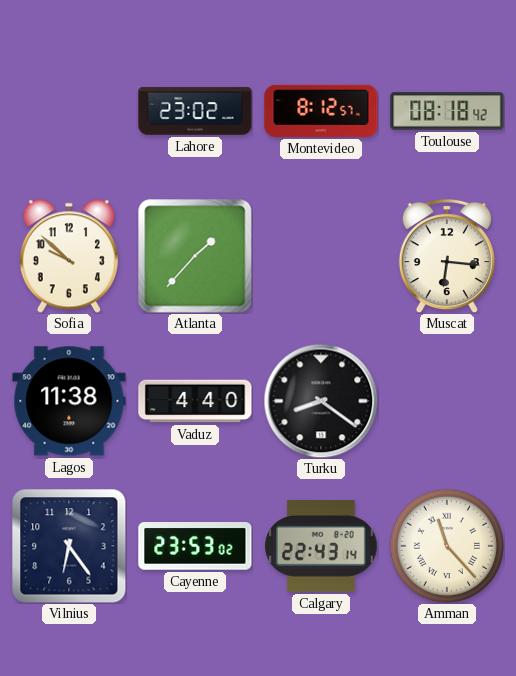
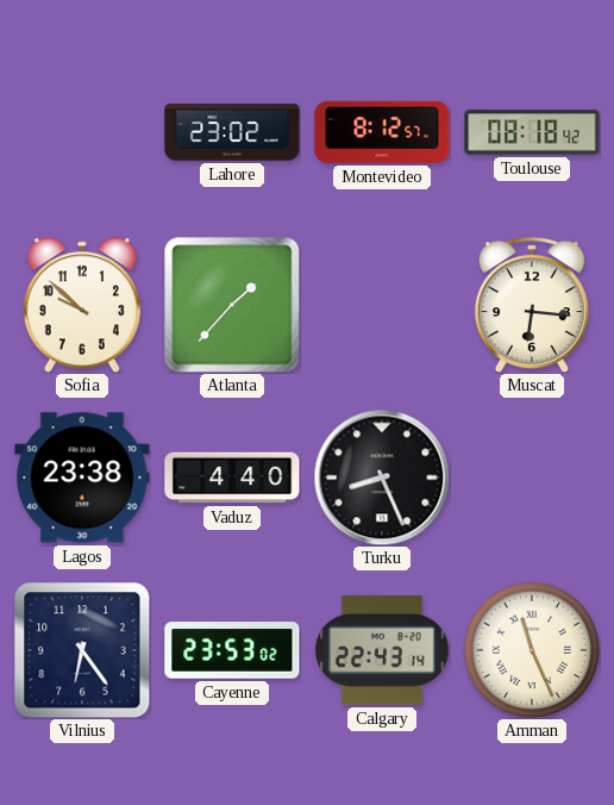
Lagos: 11:38 -> 23:38 (82, 478)
Turku: 8:21 -> 8:26 (382, 478)
Amman: 11:23 -> 11:26 (531, 649)
